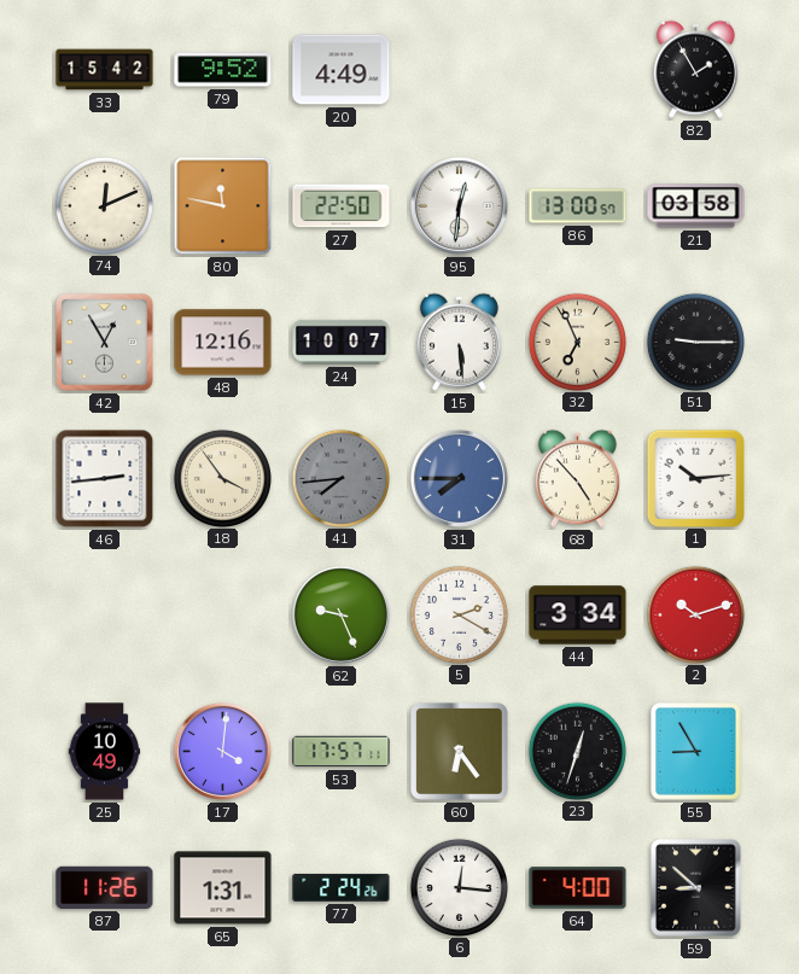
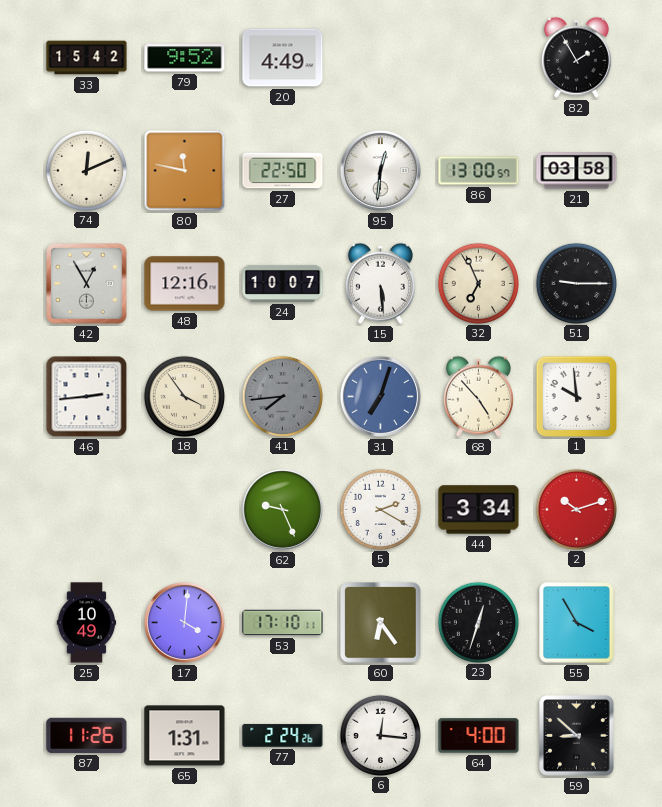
31: 7:45 -> 7:03 (380, 396)
1: 10:14 -> 9:59 (576, 396)
53: 17:57 -> 17:10 (283, 623)
55: 8:55 -> 3:55 (577, 623)
